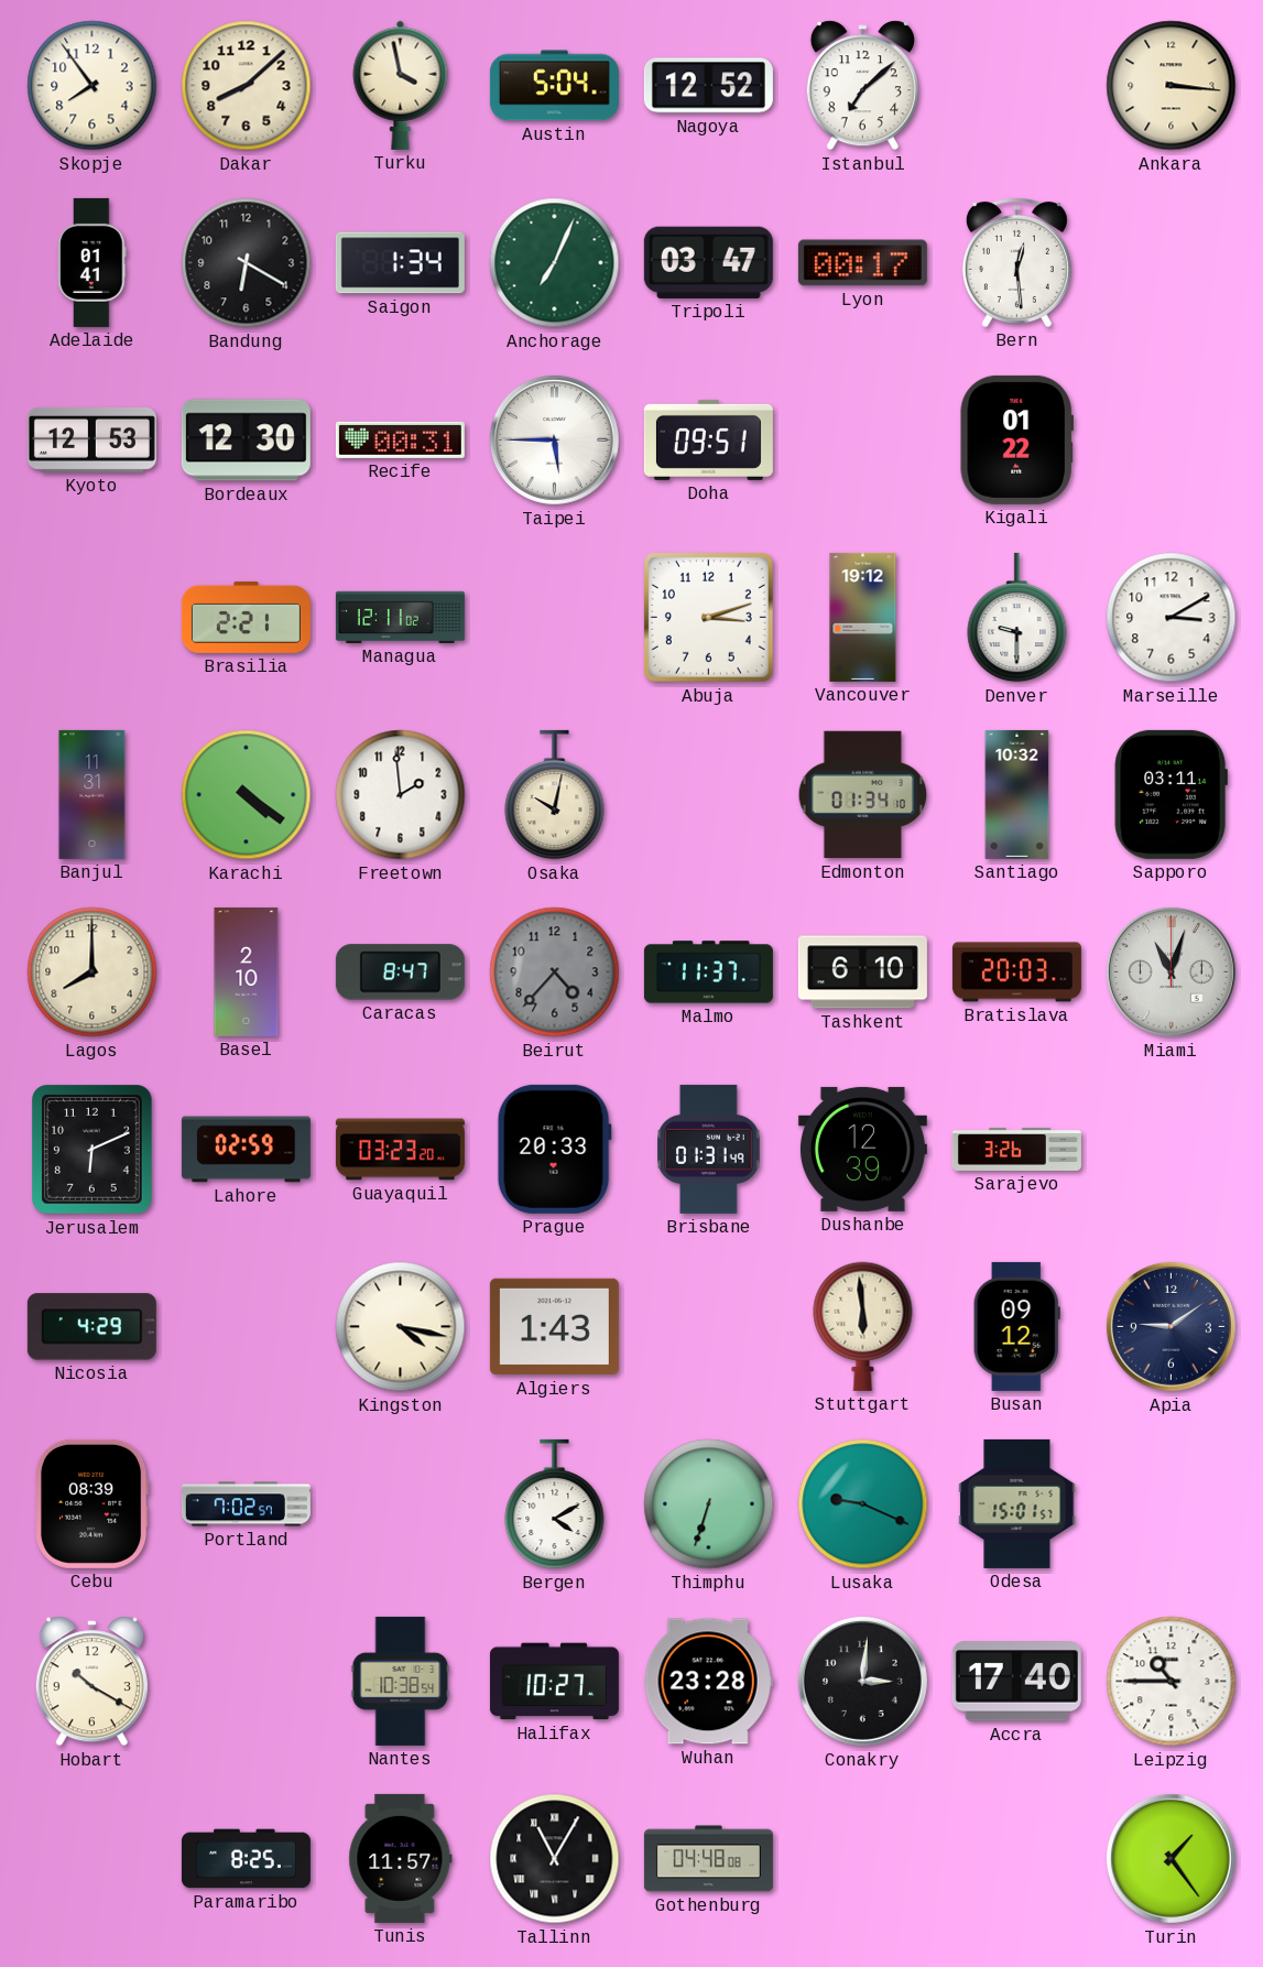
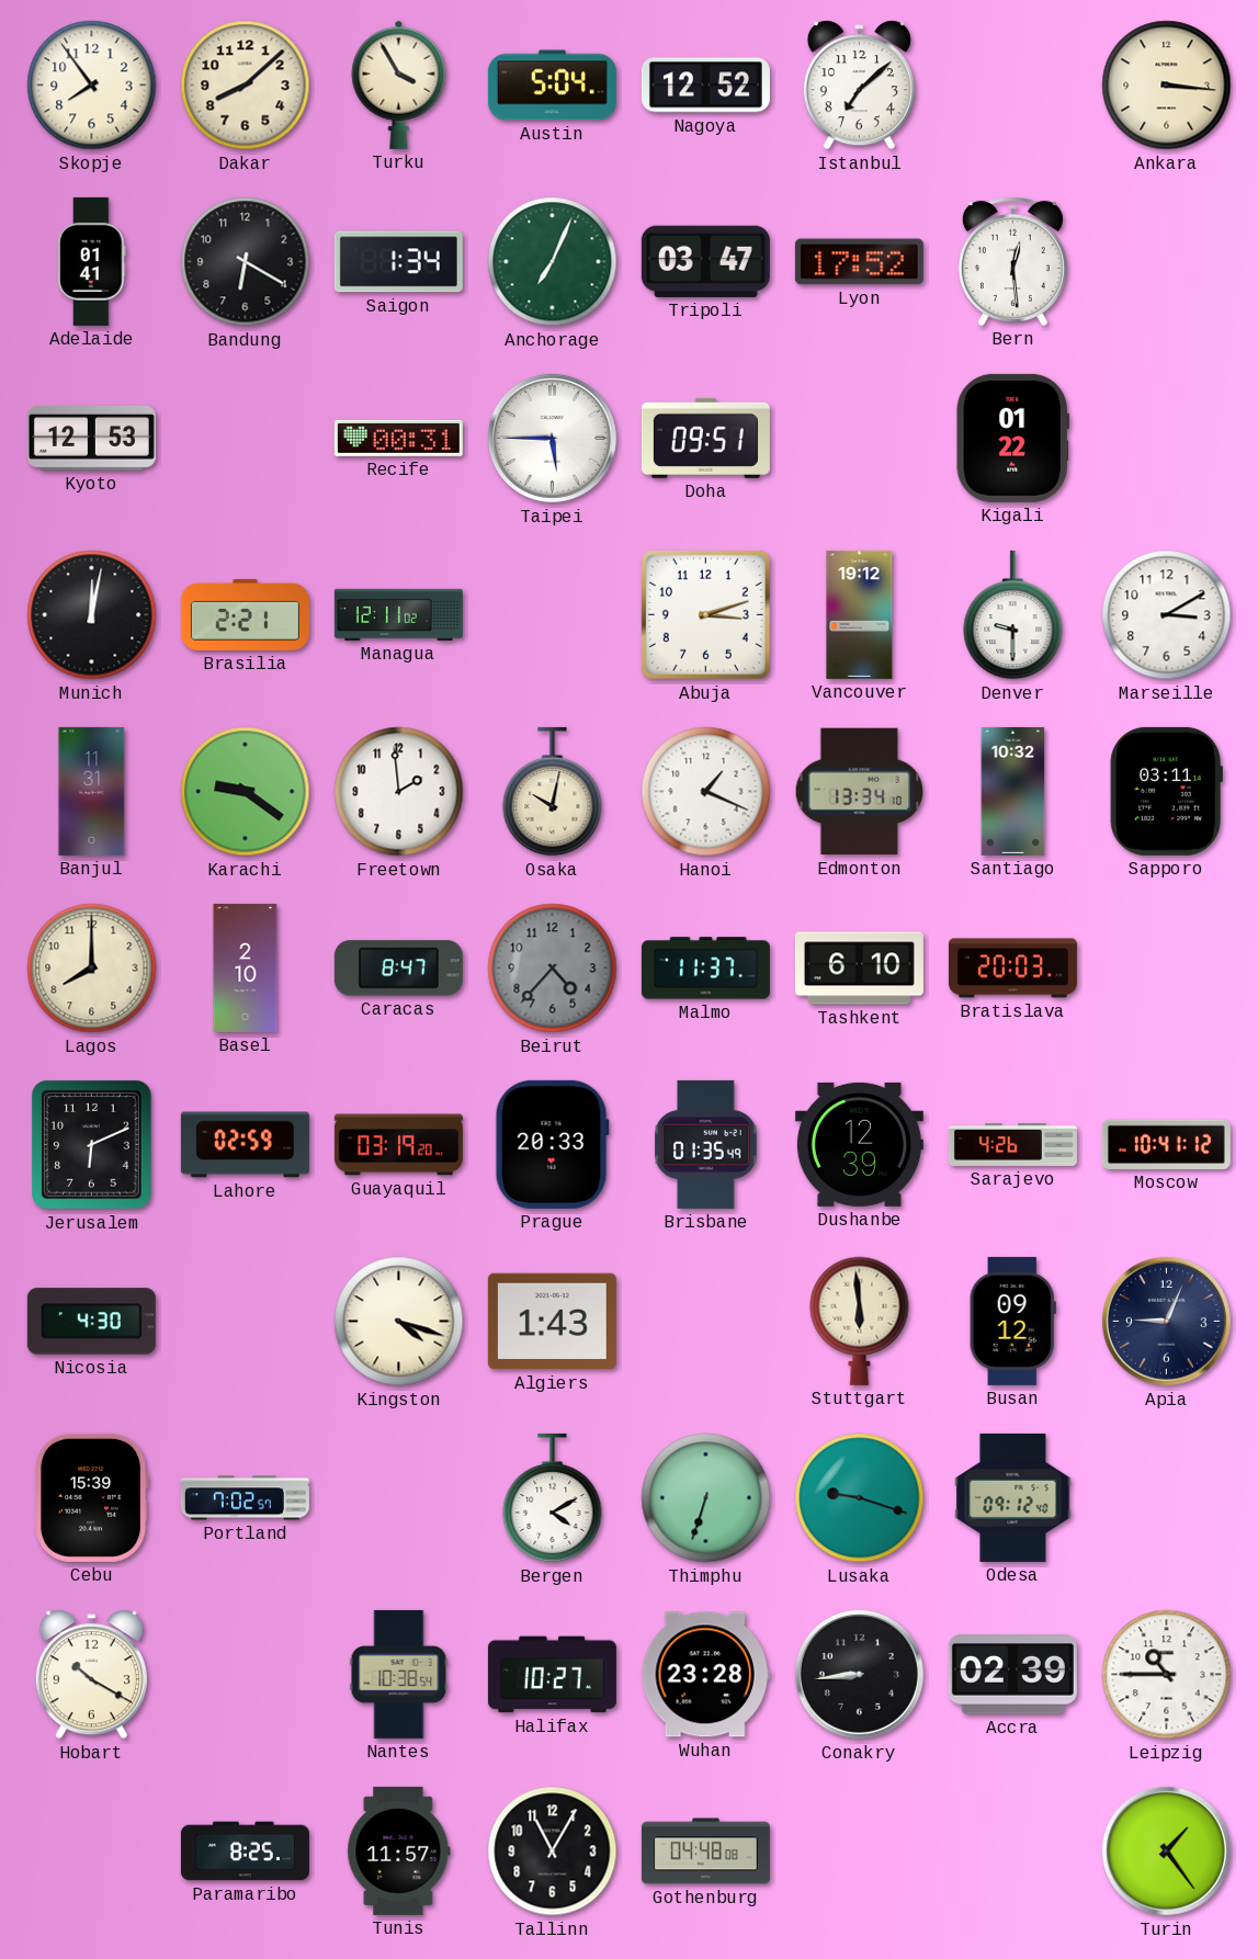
Turku: 3:58 -> 3:55 (399, 84)
Lyon: 00:17 -> 17:52 (859, 262)
Bordeaux: 12:30 -> none (246, 441)
Munich: none -> 12:02 (92, 615)
Karachi: 4:21 -> 9:21 (246, 792)
Hanoi: none -> 1:19 (706, 792)
Edmonton: 01:34 -> 13:34 (860, 792)
Miami: 11:03 -> none (1171, 971)
Guayaquil: 03:23 -> 03:19 (398, 1145)
Brisbane: 01:31 -> 01:35 (706, 1144)
Sarajevo: 3:26 -> 4:26 (1012, 1144)
Moscow: none -> 10:41 (1166, 1144)
Nicosia: 4:29 -> 4:30 (91, 1322)
Kingston: 4:17 -> 4:18 (399, 1322)
Apia: 9:09 -> 9:04 (1166, 1321)
Cebu: 08:39 -> 15:39 (92, 1497)
Lusaka: 9:19 -> 9:18 (860, 1498)
Odesa: 15:01 -> 09:12 (1013, 1497)
Conakry: 3:01 -> 8:44 (859, 1674)
Accra: 17:40 -> 02:39 (1012, 1675)
Tallinn numerals: Roman -> Arabic (553, 1852)
